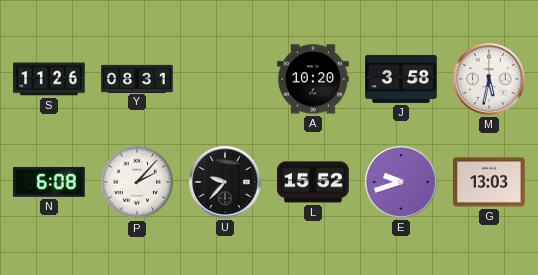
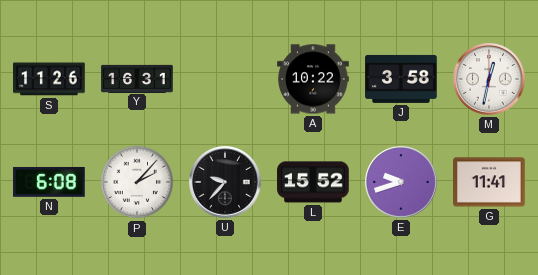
Y: 08:31 -> 16:31 (137, 78)
A: 10:20 -> 10:22 (313, 79)
M: 5:32 -> 12:32 (490, 80)
G: 13:03 -> 11:41 (489, 182)
